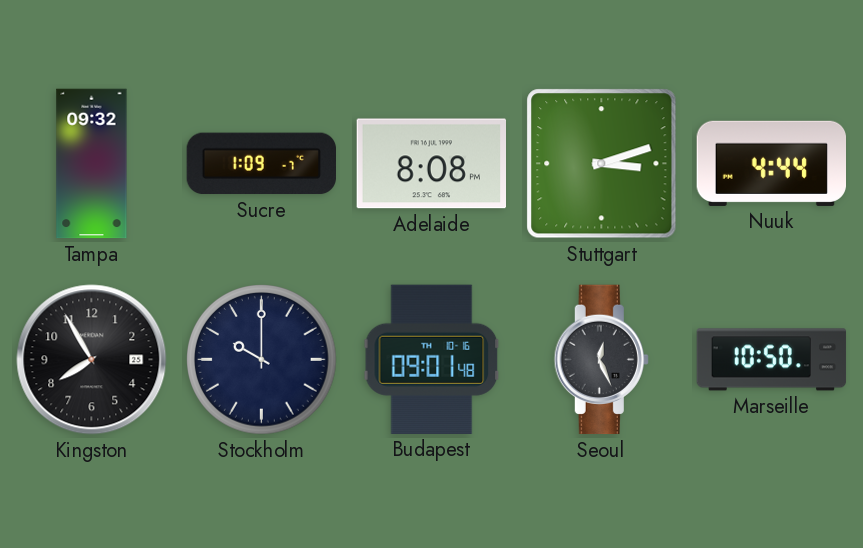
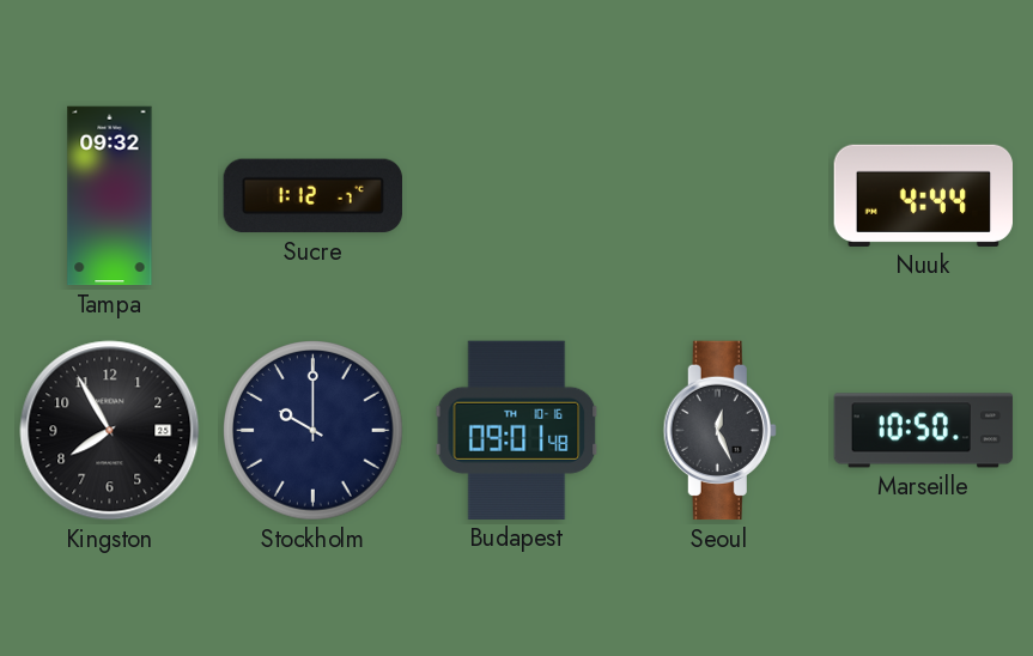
Sucre: 1:09 -> 1:12 (312, 196)
Adelaide: 8:08 -> none (431, 164)
Stuttgart: 3:12 -> none (602, 164)
